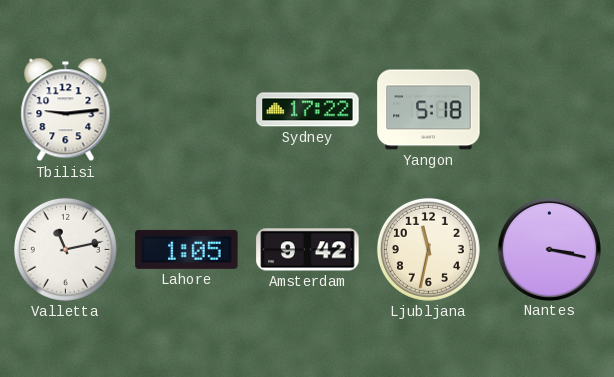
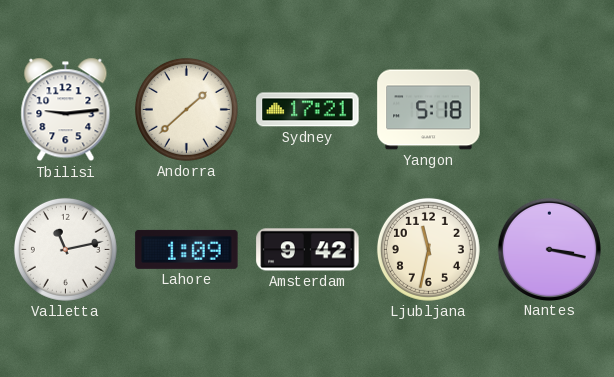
Andorra: none -> 1:38 (186, 109)
Sydney: 17:22 -> 17:21 (308, 110)
Lahore: 1:05 -> 1:09 (187, 249)
